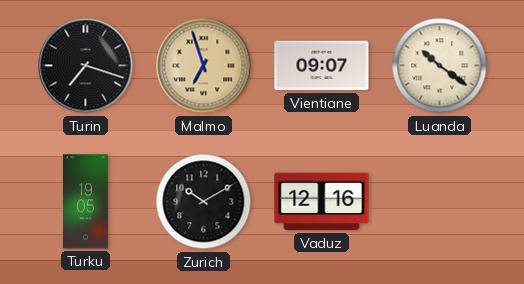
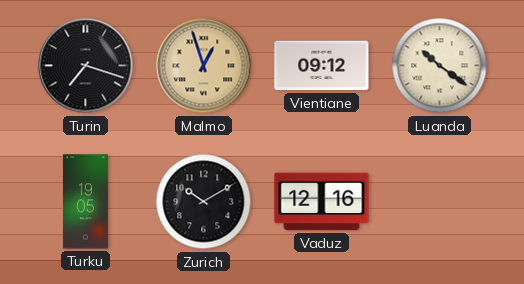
Malmo: 6:57 -> 12:57 (204, 66)
Vientiane: 09:07 -> 09:12 (322, 66)
